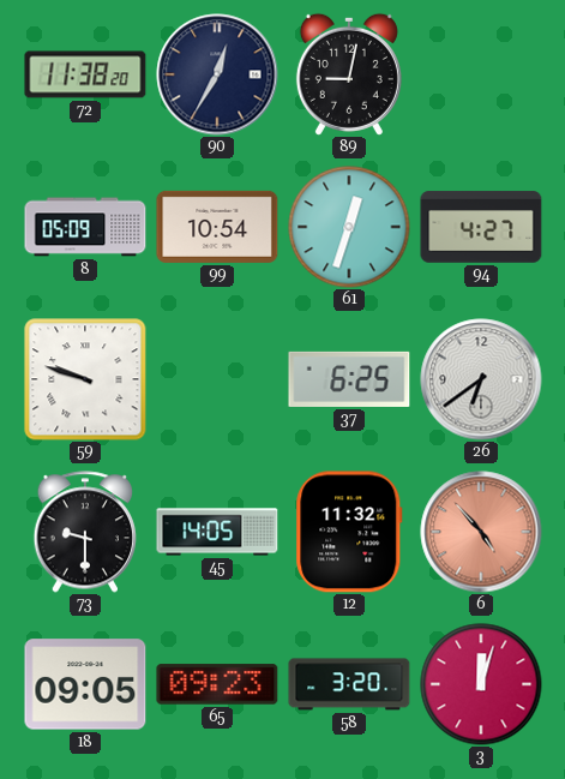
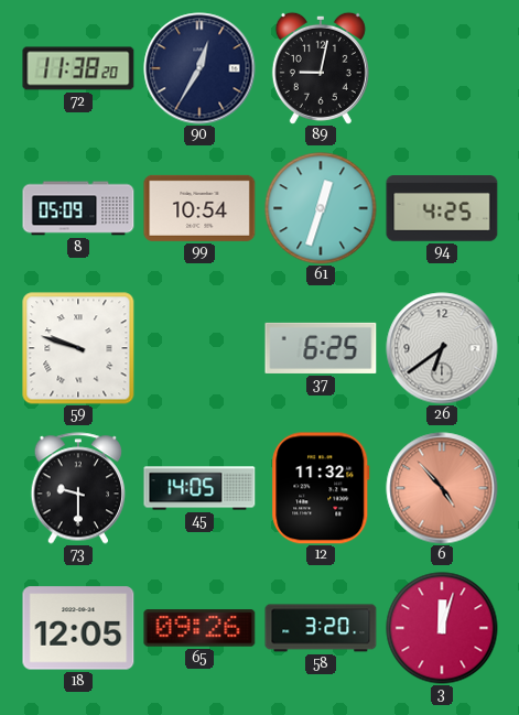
94: 4:27 -> 4:25 (442, 208)
18: 09:05 -> 12:05 (78, 628)
65: 09:23 -> 09:26 (199, 628)
